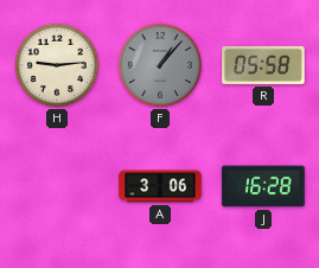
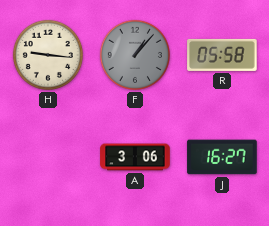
H: 9:14 -> 9:16 (48, 55)
J: 16:28 -> 16:27 (222, 157)
